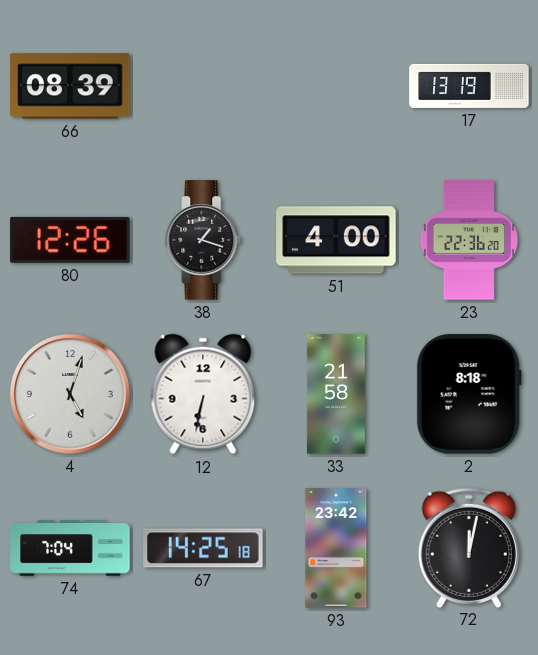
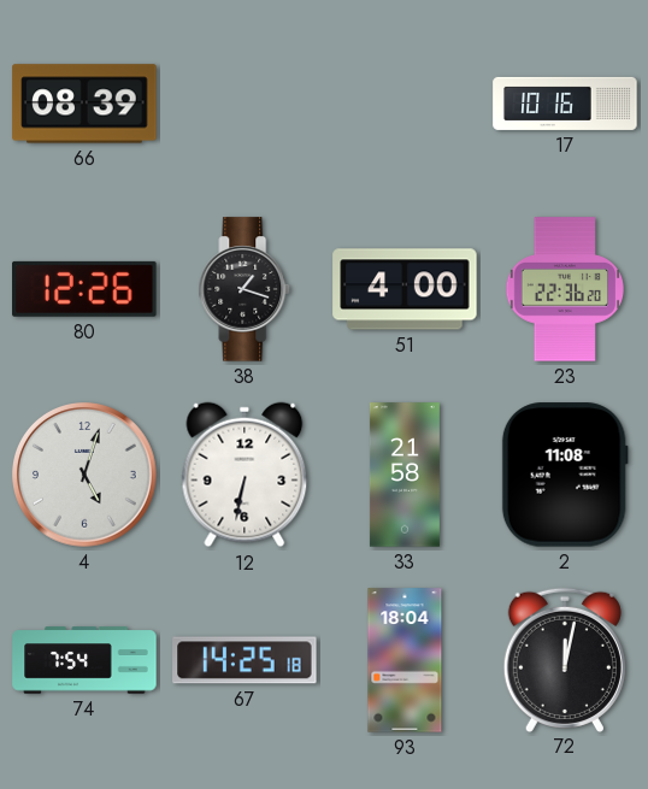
17: 13:19 -> 10:16 (565, 104)
2: 8:18 -> 11:08 (565, 475)
74: 7:04 -> 7:54 (84, 660)
93: 23:42 -> 18:04 (405, 660)
